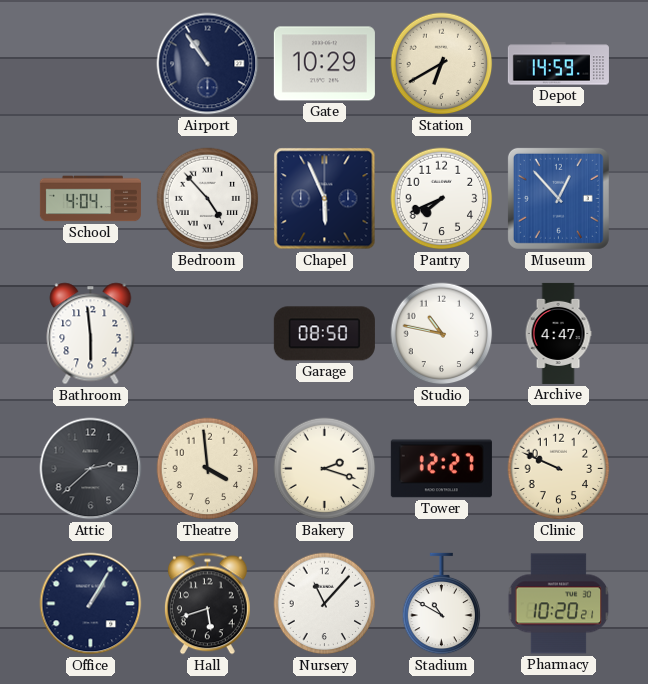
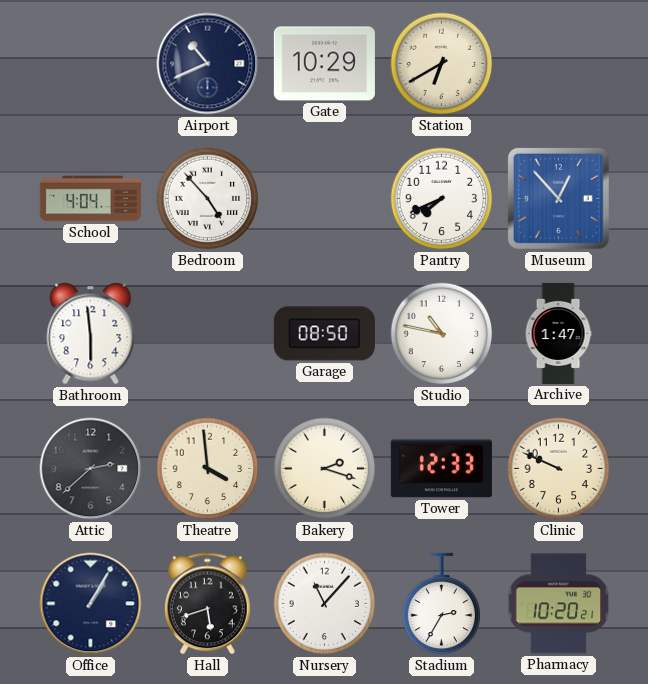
Airport: 10:54 -> 10:41 (208, 64)
Depot: 14:59 -> none (558, 64)
Chapel: 5:56 -> none (325, 199)
Archive: 4:47 -> 1:47 (558, 333)
Tower: 12:27 -> 12:33 (441, 469)
Stadium: 10:50 -> 2:35 (442, 604)
